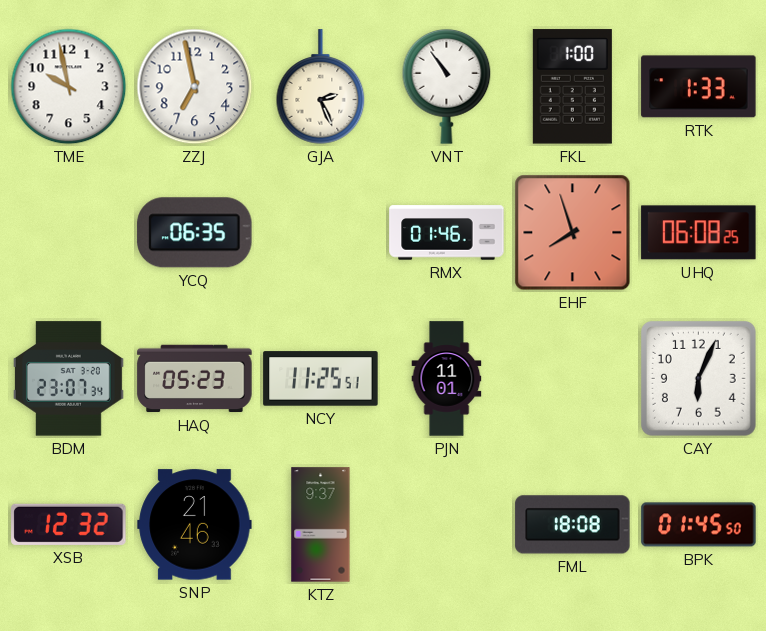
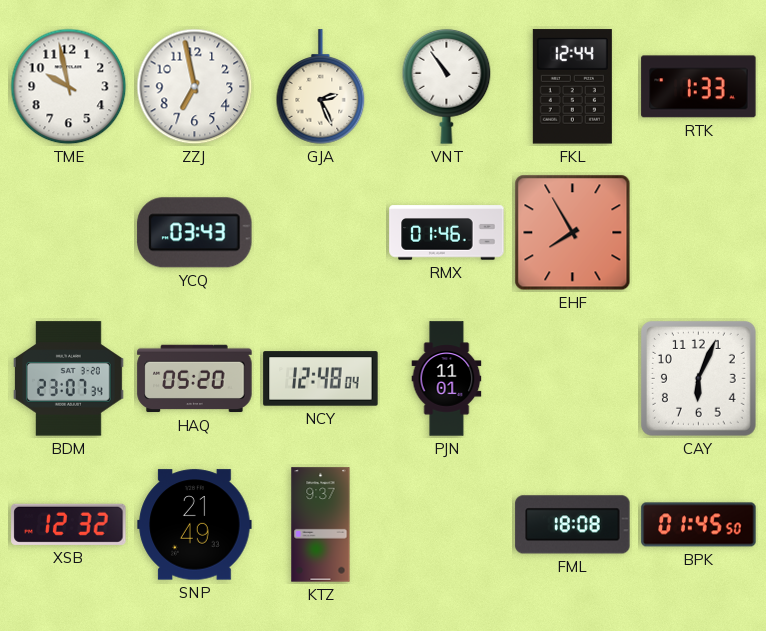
FKL: 1:00 -> 12:44 (572, 87)
YCQ: 06:35 -> 03:43 (195, 233)
EHF: 7:57 -> 7:55 (573, 233)
UHQ: 06:08 -> none (699, 233)
HAQ: 05:23 -> 05:20 (195, 379)
NCY: 11:25 -> 12:48 (321, 379)
SNP: 21:46 -> 21:49 (195, 525)
